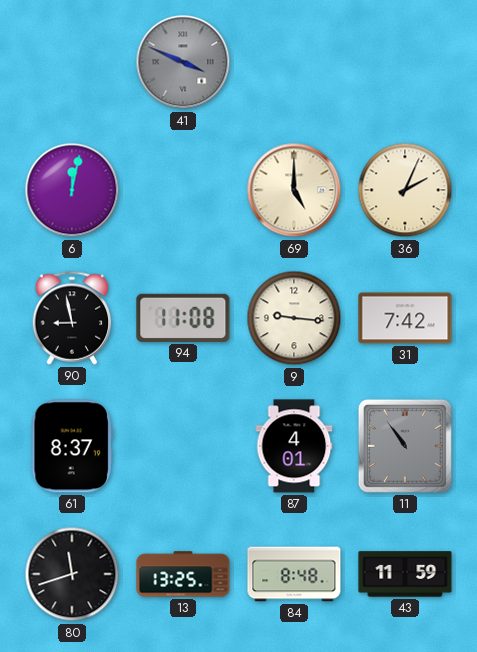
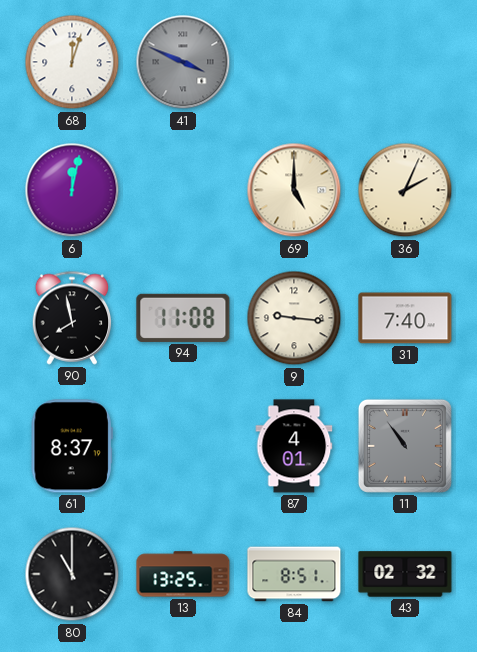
68: none -> 12:03 (72, 62)
90: 8:58 -> 7:58 (72, 318)
31: 7:42 -> 7:40 (405, 318)
80: 11:42 -> 11:00 (72, 574)
84: 8:48 -> 8:51 (294, 574)
43: 11:59 -> 02:32 (405, 574)
